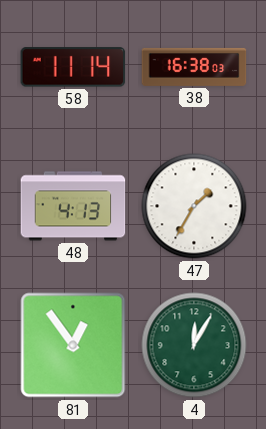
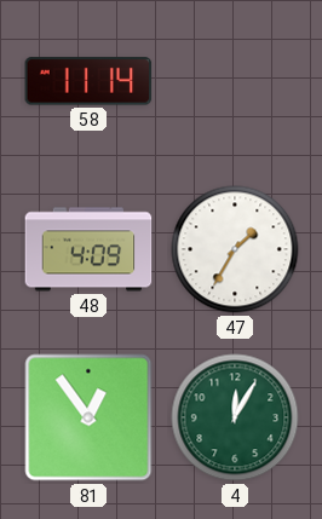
38: 16:38 -> none (194, 67)
48: 4:13 -> 4:09 (88, 249)
